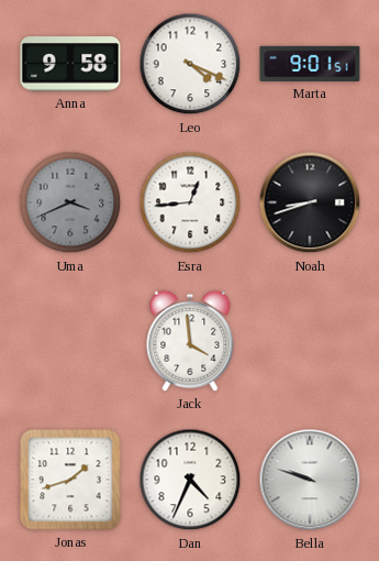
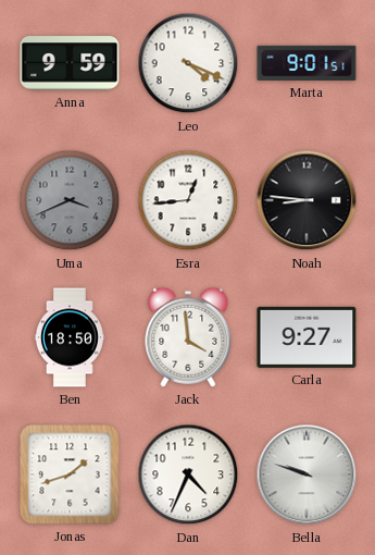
Anna: 9:58 -> 9:59 (70, 63)
Noah: 8:42 -> 8:46 (307, 200)
Ben: none -> 18:50 (70, 337)
Carla: none -> 9:27 (307, 337)
